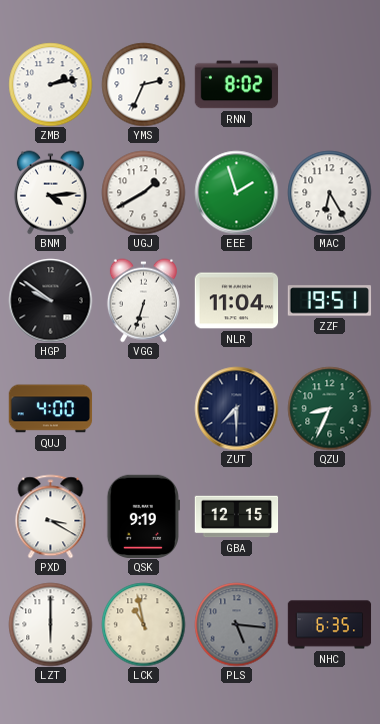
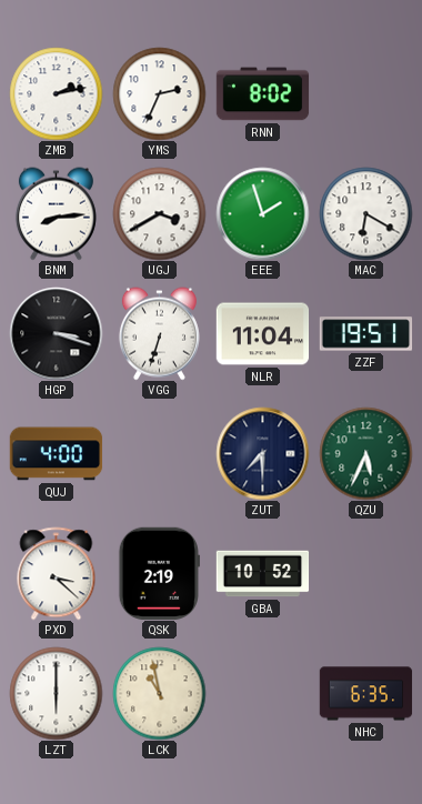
BNM: 4:14 -> 8:14 (56, 213)
UGJ: 1:40 -> 3:40 (159, 213)
MAC: 6:25 -> 6:20 (365, 213)
HGP: 9:51 -> 3:18 (56, 333)
QZU: 8:34 -> 5:34 (365, 453)
PXD: 3:20 -> 3:22 (57, 573)
QSK: 9:19 -> 2:19 (159, 573)
GBA: 12:15 -> 10:52 (262, 574)
PLS: 5:16 -> none (236, 624)
